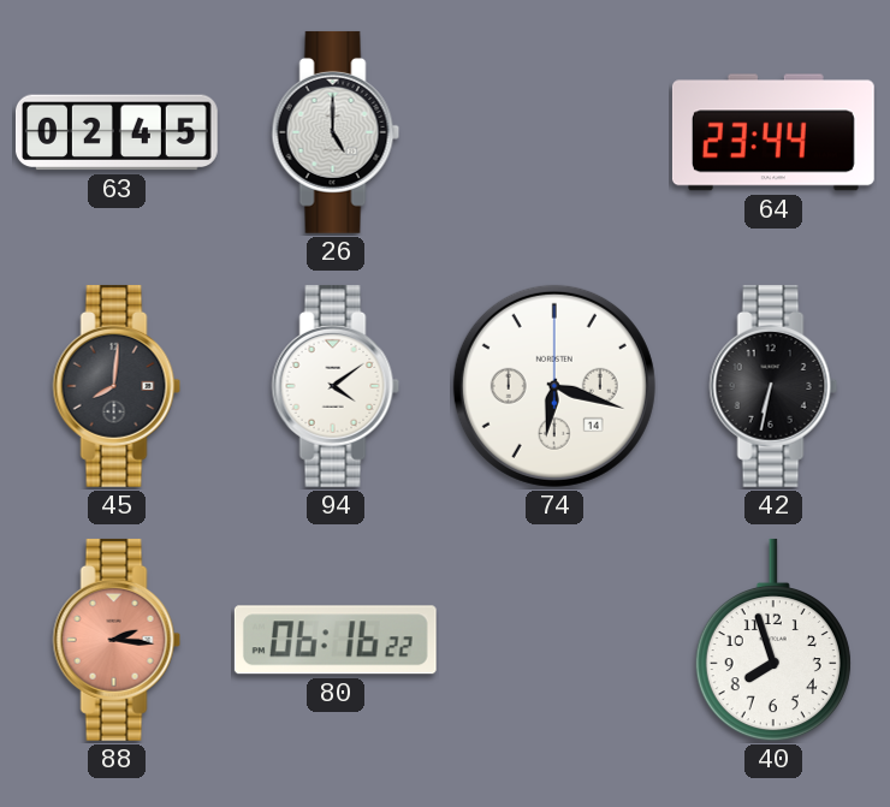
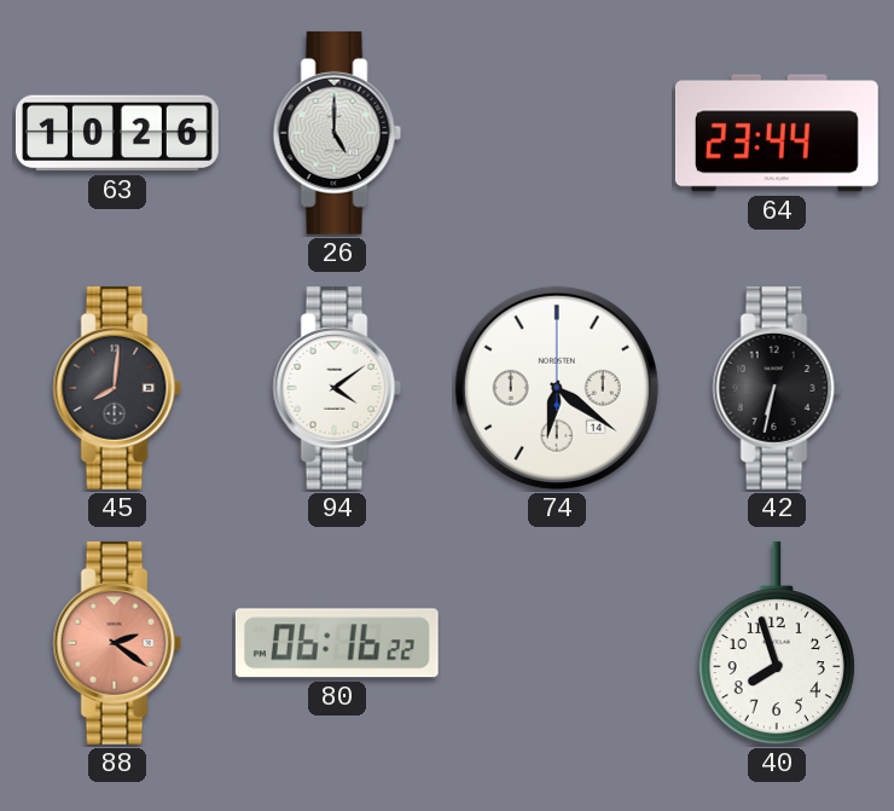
63: 02:45 -> 10:26 (117, 133)
74: 6:18 -> 6:21 (557, 388)
88: 2:16 -> 2:21 (117, 643)
